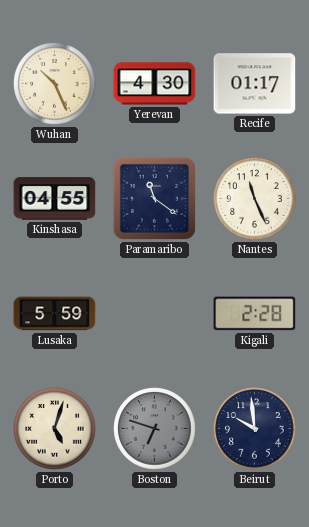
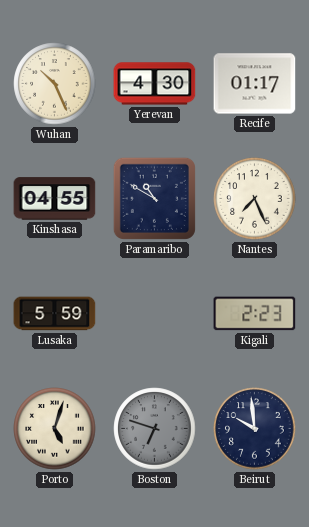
Paramaribo: 11:21 -> 10:50 (154, 198)
Nantes: 11:26 -> 7:26 (255, 199)
Kigali: 2:28 -> 2:23 (255, 314)
